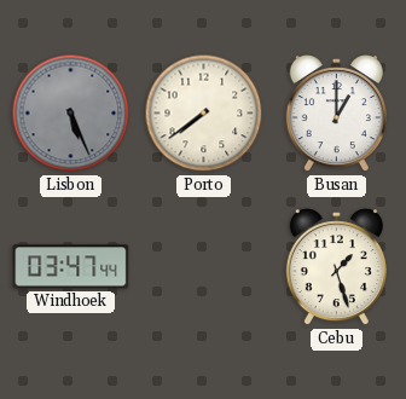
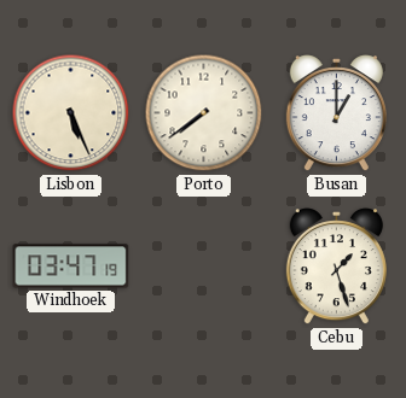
Lisbon dial: grey -> cream (71, 113)
Windhoek: 03:47:44 -> 03:47:19 (71, 267)
